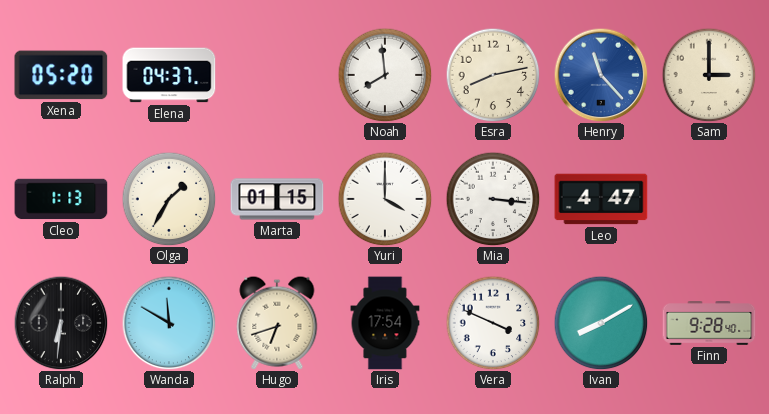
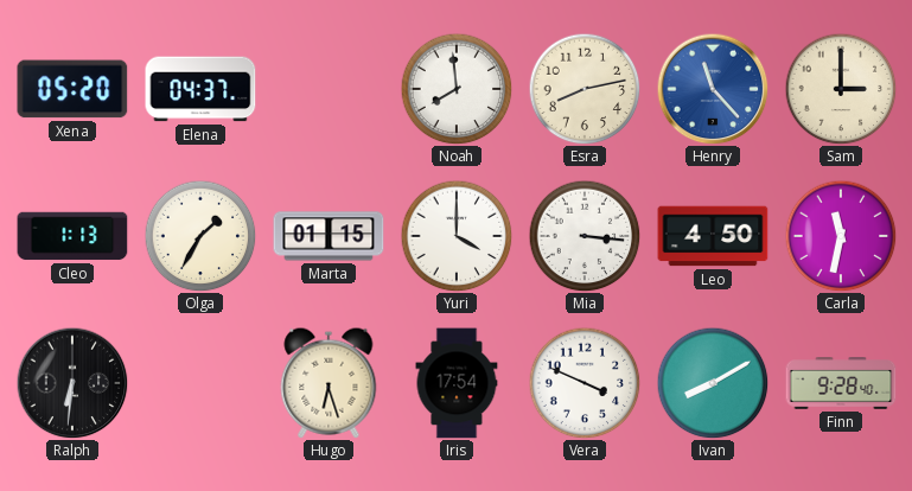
Leo: 4:47 -> 4:50 (713, 236)
Carla: none -> 11:32 (841, 236)
Wanda: 11:50 -> none (169, 323)
Hugo: 6:42 -> 6:27 (329, 383)
